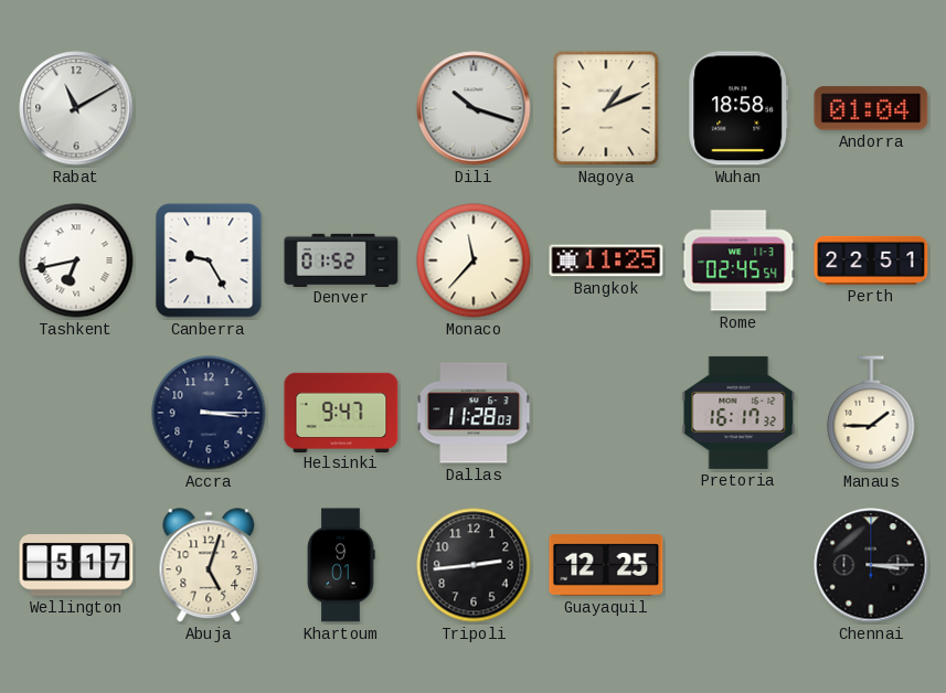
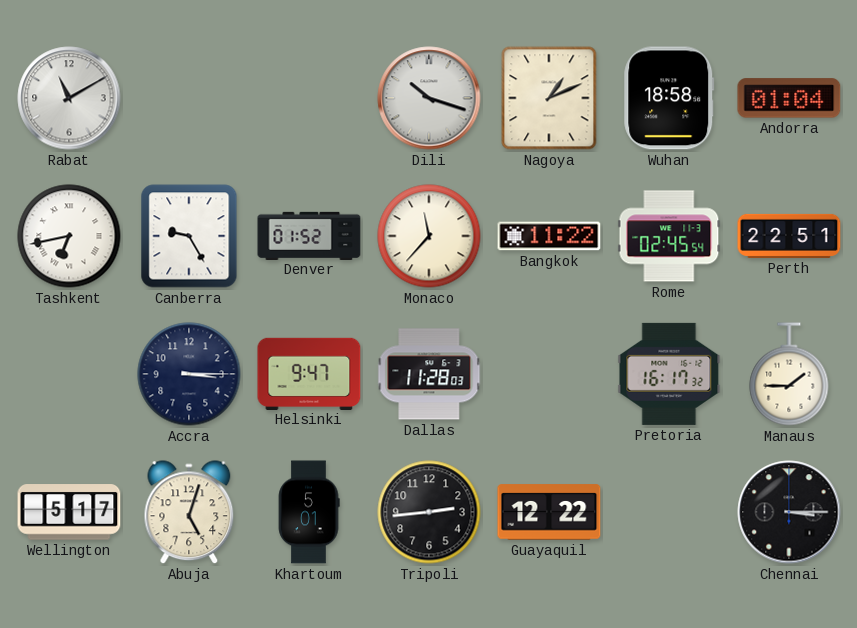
Bangkok: 11:25 -> 11:22 (549, 236)
Khartoum: 9:01 -> 5:01 (309, 512)
Guayaquil: 12:25 -> 12:22 (549, 512)
